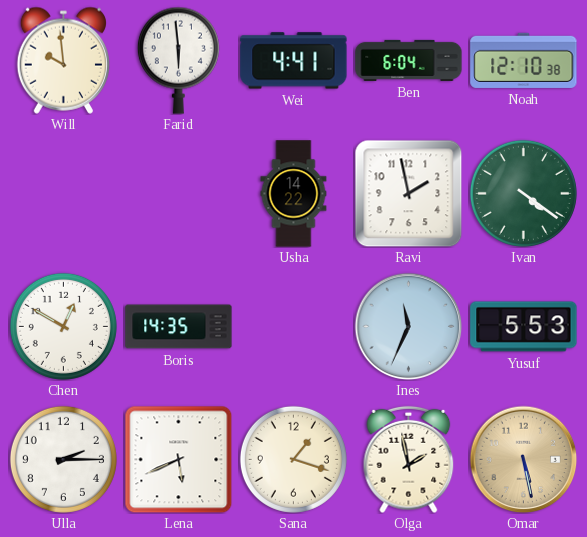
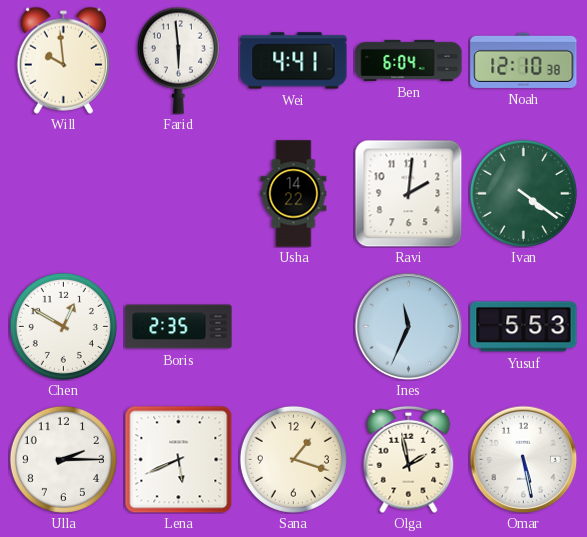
Ravi: 1:58 -> 2:01 (408, 193)
Boris: 14:35 -> 2:35 (179, 327)
Omar dial: champagne -> white (523, 459)
